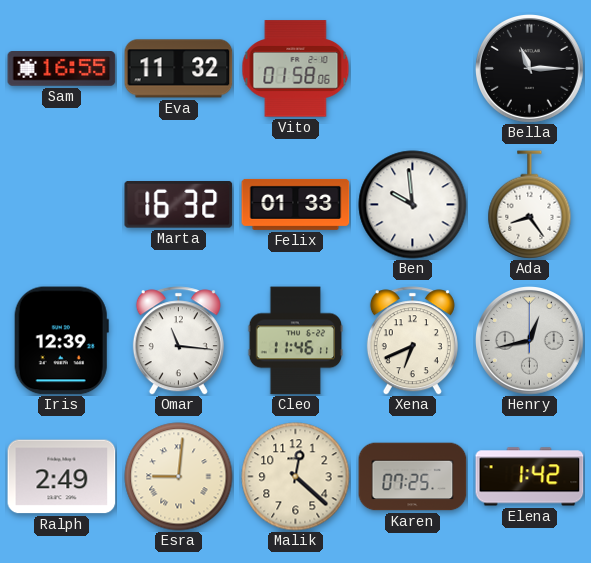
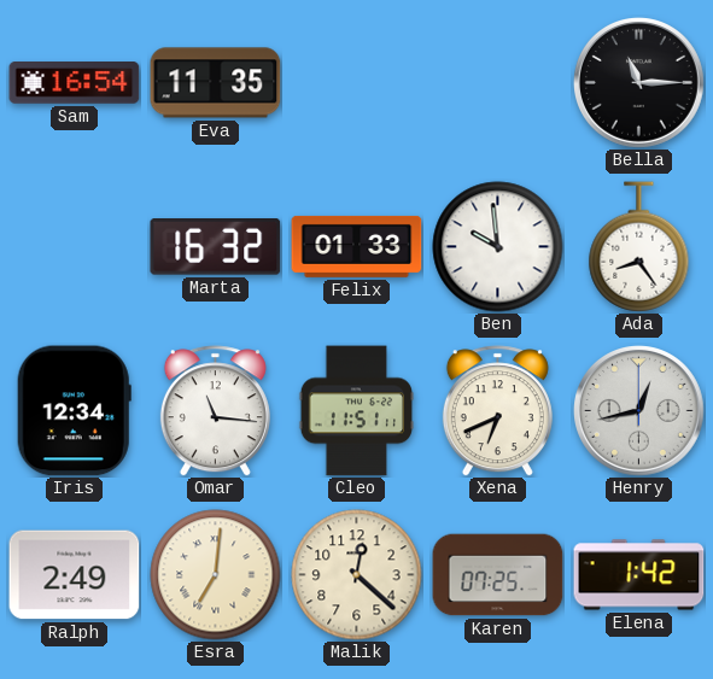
Sam: 16:55 -> 16:54 (75, 83)
Eva: 11:32 -> 11:35 (216, 83)
Vito: 01:58 -> none (296, 69)
Iris: 12:39 -> 12:34 (74, 411)
Cleo: 11:46 -> 11:51 (357, 411)
Esra: 9:01 -> 7:01 (216, 575)
